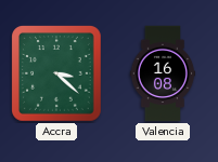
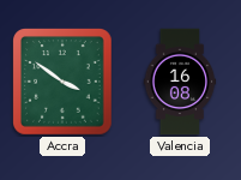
Accra: 3:22 -> 3:51 (64, 83)
